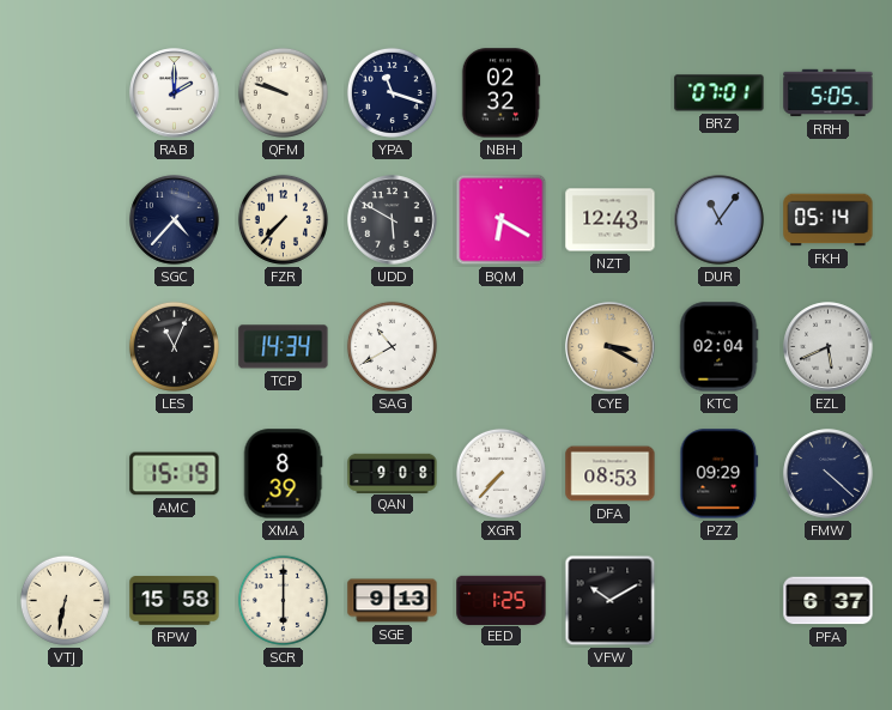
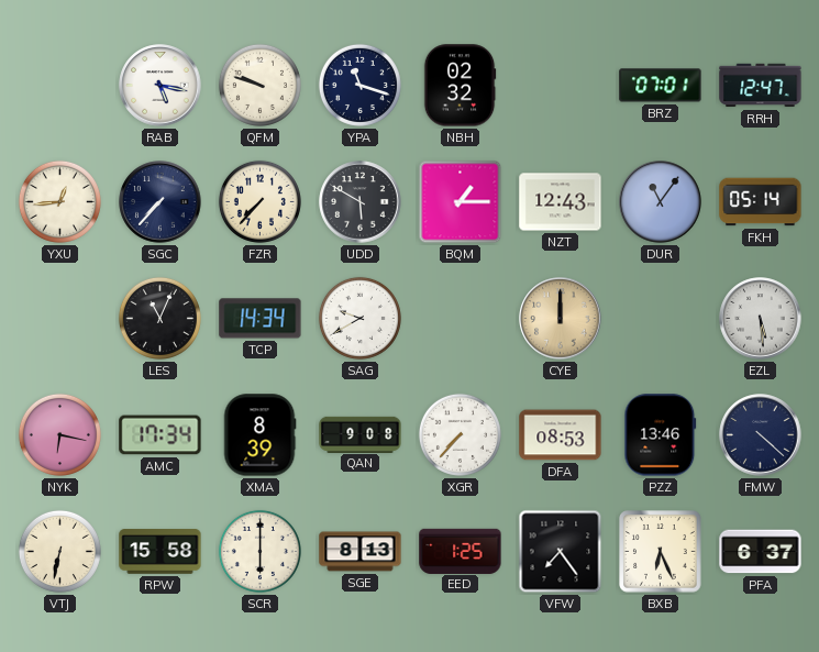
RAB: 2:00 -> 5:17 (161, 86)
RRH: 5:05 -> 12:47 (761, 86)
YXU: none -> 12:44 (59, 201)
SGC: 4:37 -> 7:37 (161, 202)
BQM: 6:20 -> 1:15 (461, 202)
SAG: 10:40 -> 9:40 (359, 318)
CYE: 3:20 -> 12:00 (561, 319)
KTC: 02:04 -> none (720, 347)
EZL: 5:41 -> 5:29 (761, 319)
NYK: none -> 6:17 (59, 434)
AMC: 15:19 -> 17:34 (161, 435)
PZZ: 09:29 -> 13:46 (661, 435)
SGE: 9:13 -> 8:13 (361, 552)
VFW: 10:10 -> 7:24 (561, 552)
BXB: none -> 6:26 (661, 552)
